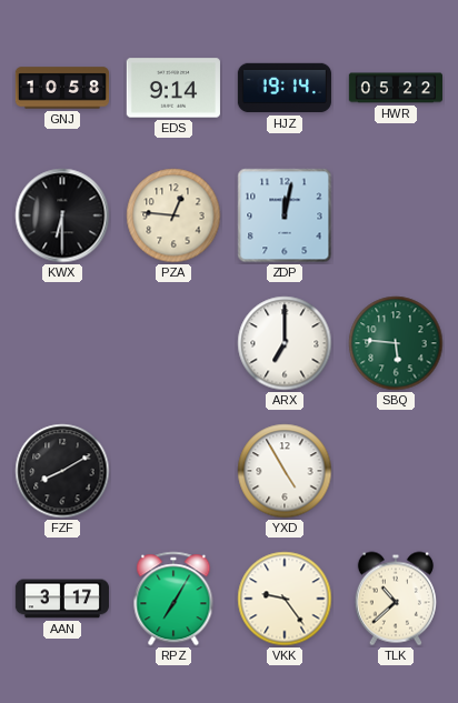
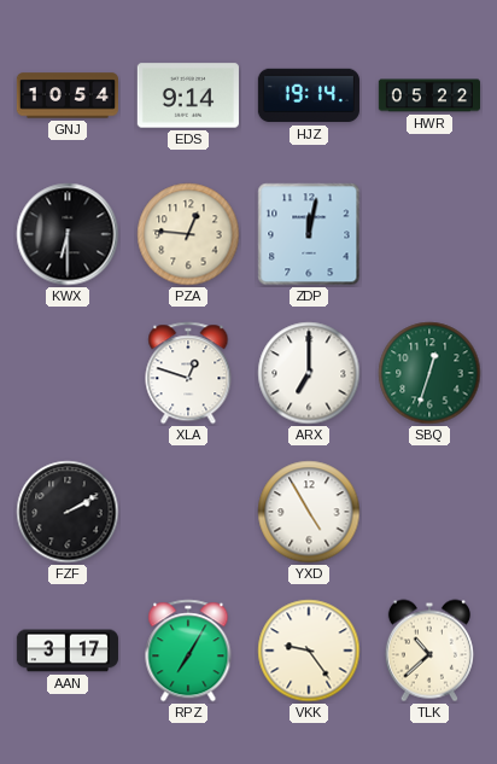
GNJ: 10:58 -> 10:54 (66, 95)
XLA: none -> 12:48 (188, 373)
SBQ: 5:46 -> 12:33 (429, 373)
FZF: 8:10 -> 2:10 (68, 512)
